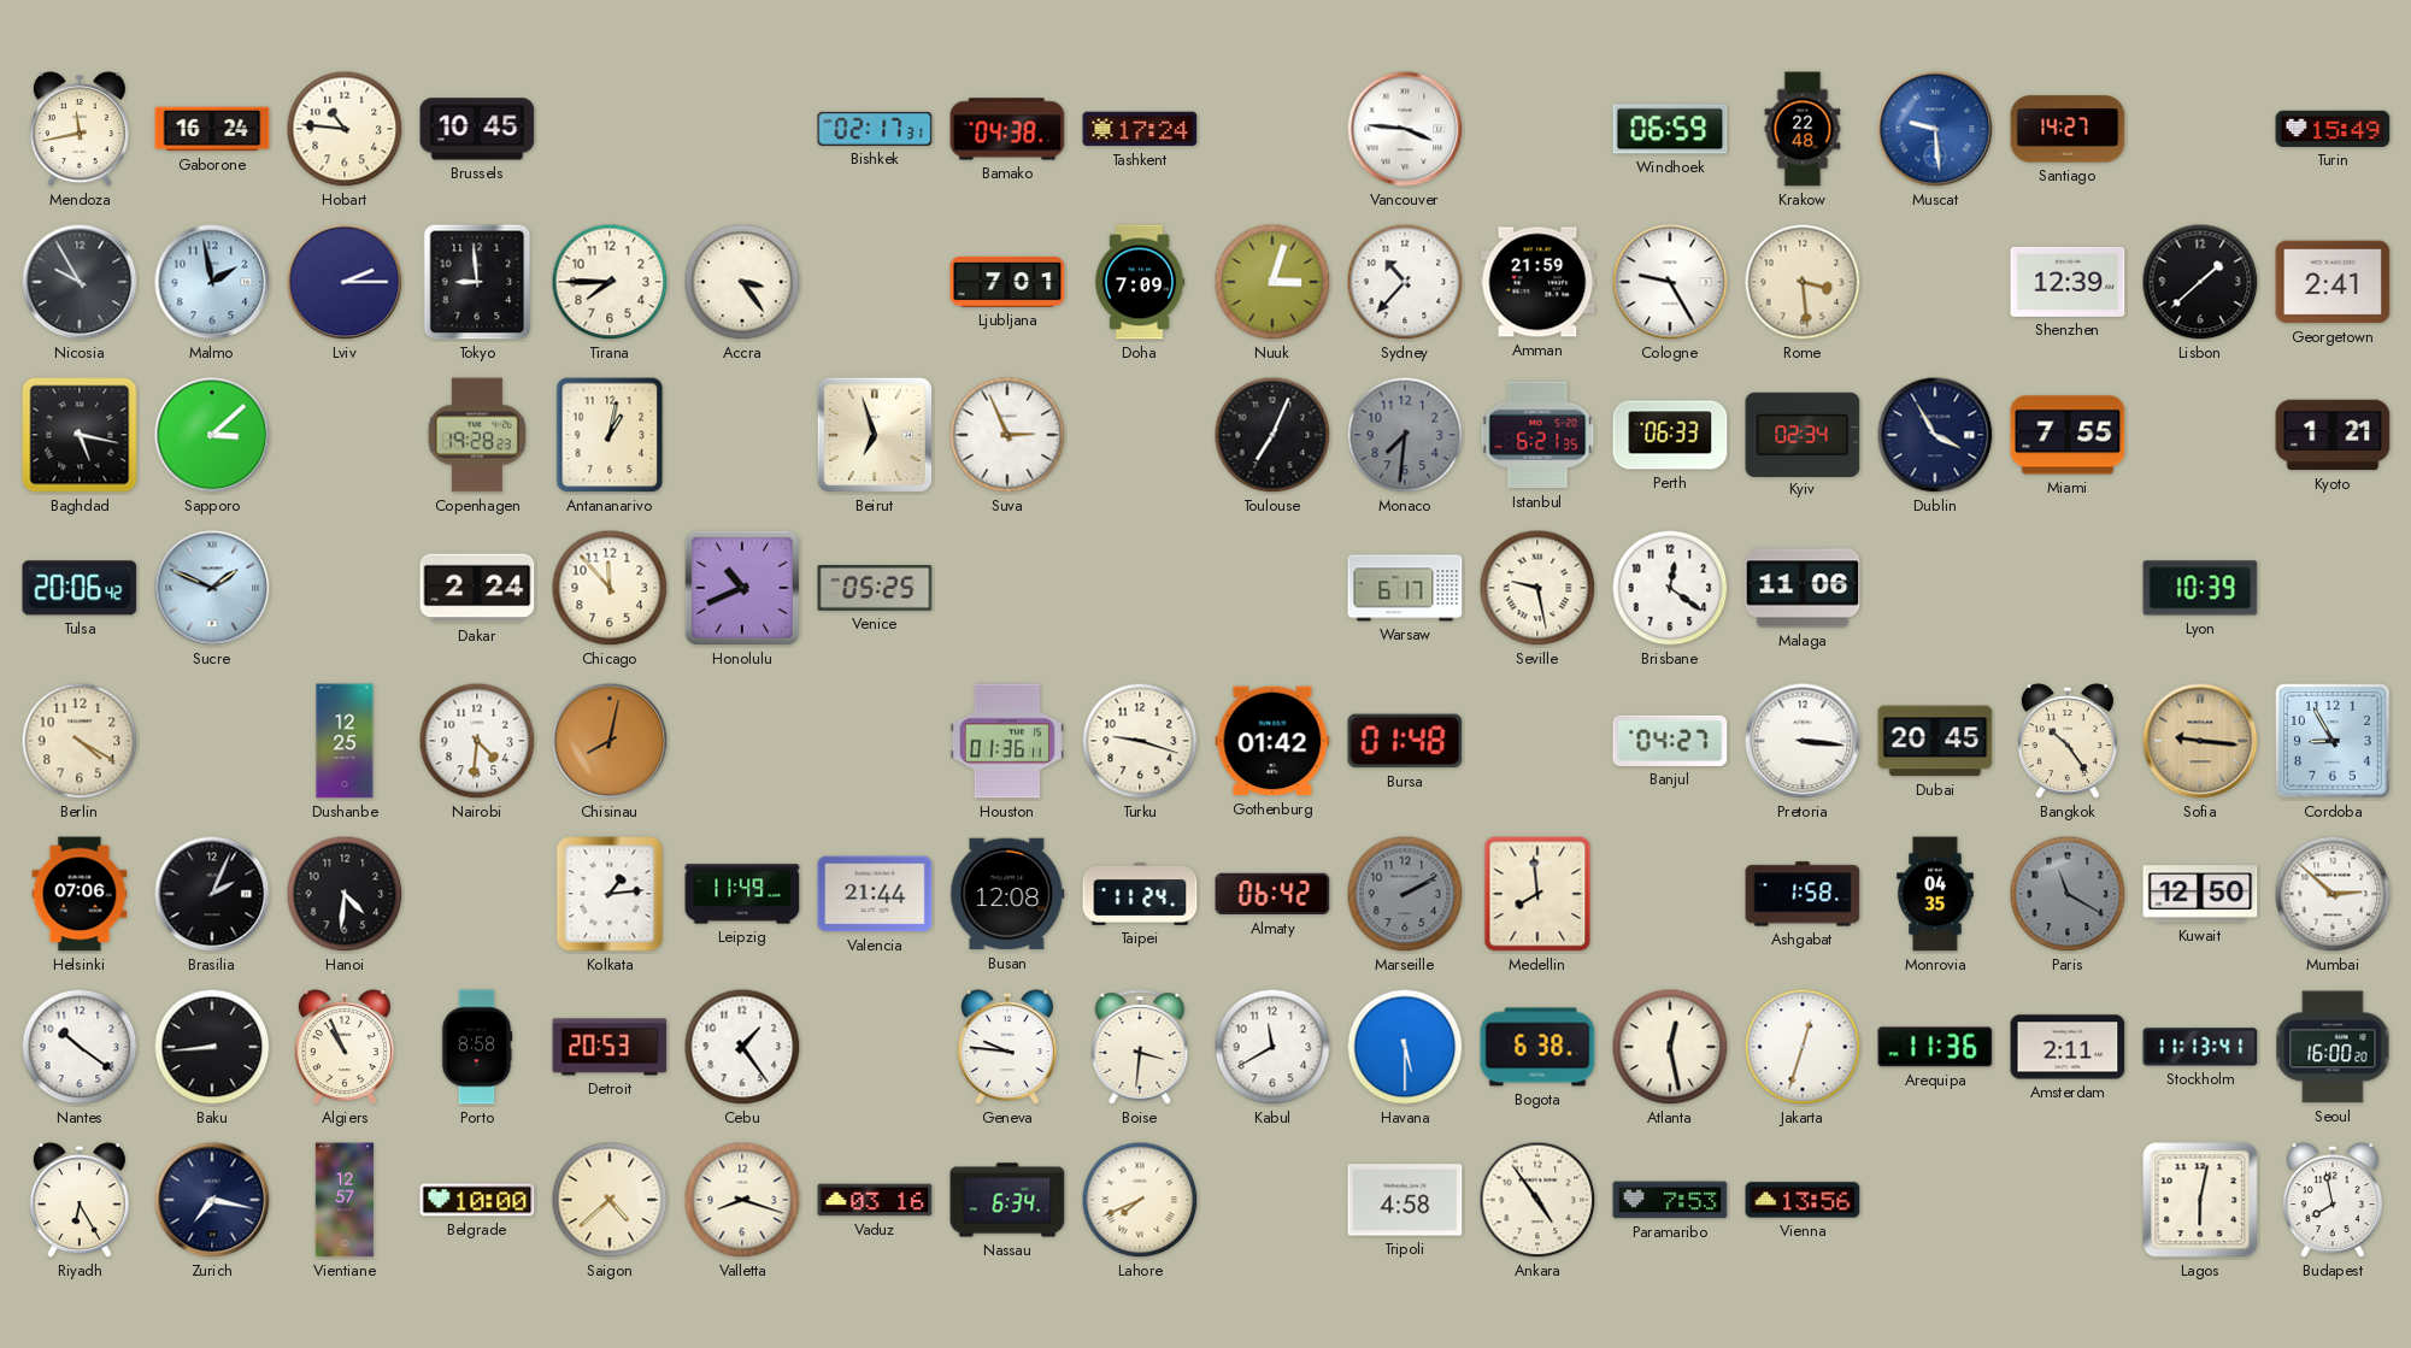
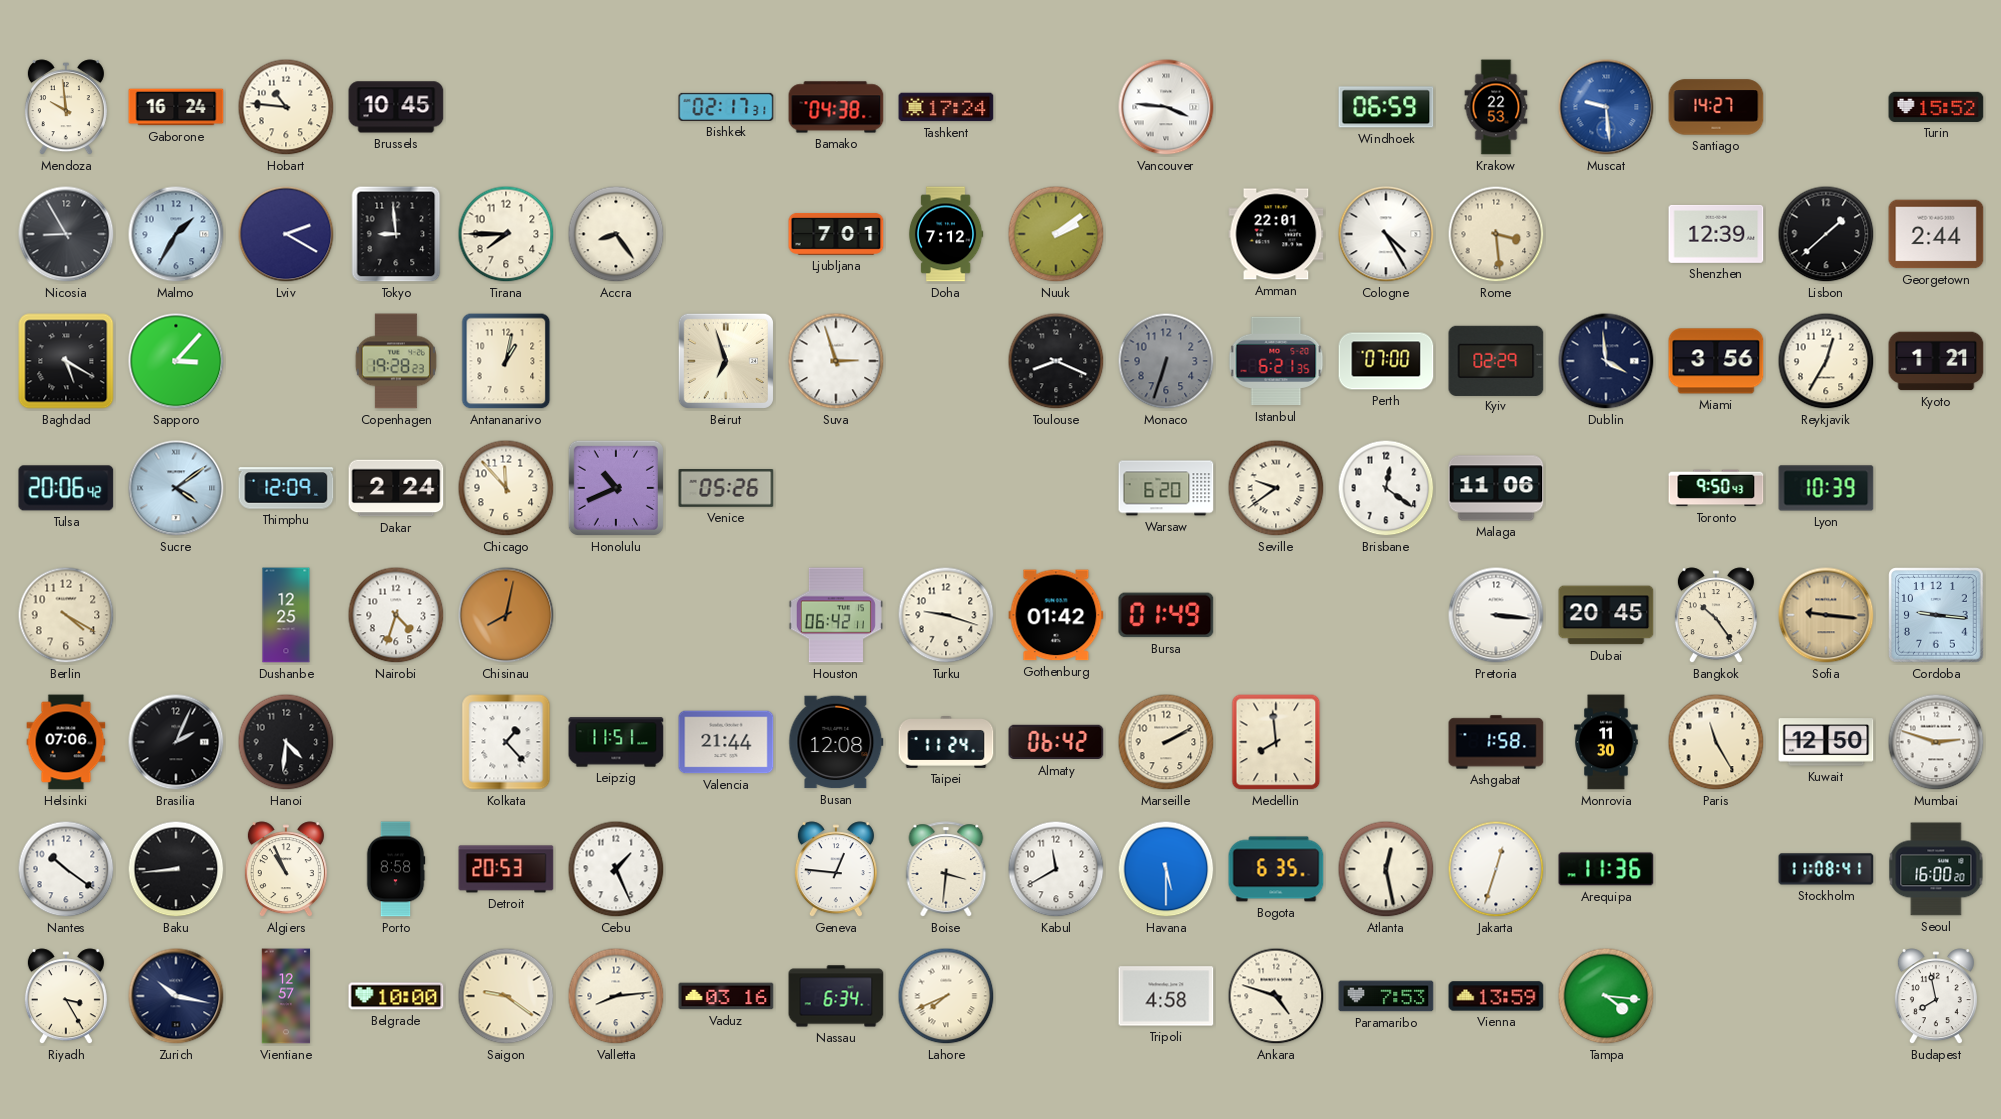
Mendoza: 11:43 -> 9:59 (66, 108)
Krakow: 22:48 -> 22:53 (1496, 107)
Turin: 15:49 -> 15:52 (1936, 107)
Nicosia: 9:55 -> 8:55 (66, 234)
Malmo: 1:58 -> 1:35 (176, 234)
Lviv: 2:15 -> 2:20 (286, 234)
Accra: 3:24 -> 8:24 (616, 234)
Doha: 7:09 -> 7:12 (946, 234)
Nuuk: 3:03 -> 2:09 (1056, 234)
Sydney: 10:37 -> none (1405, 282)
Amman: 21:59 -> 22:01 (1276, 234)
Cologne: 9:25 -> 4:25 (1386, 234)
Georgetown: 2:41 -> 2:44 (1936, 234)
Baghdad: 5:17 -> 5:20 (66, 361)
Sapporo: 3:08 -> 3:07 (176, 361)
Suva: 2:56 -> 2:57 (836, 361)
Toulouse: 7:04 -> 8:19 (1056, 361)
Monaco: 7:31 -> 6:33 (1166, 361)
Perth: 06:33 -> 07:00 (1386, 361)
Kyiv: 02:34 -> 02:29 (1496, 360)
Dublin: 3:55 -> 3:59 (1606, 361)
Miami: 7:55 -> 3:56 (1716, 361)
Reykjavik: none -> 12:35 (1826, 361)
Sucre: 1:49 -> 4:09 (176, 488)
Thimphu: none -> 12:09 (286, 488)
Venice: 05:25 -> 05:26 (726, 489)
Warsaw: 6:17 -> 6:20 (1166, 488)
Seville: 9:28 -> 9:39 (1276, 488)
Toronto: none -> 9:50 (1716, 488)
Nairobi: 4:31 -> 4:33 (396, 615)
Houston: 01:36 -> 06:42 (836, 615)
Bursa: 01:48 -> 01:49 (1166, 615)
Banjul: 04:27 -> none (1670, 741)
Cordoba: 8:55 -> 9:16 (1936, 615)
Kolkata: 1:14 -> 1:23 (506, 742)
Leipzig: 11:49 -> 11:51 (616, 742)
Marseille dial: grey -> cream (1166, 742)
Monrovia: 04:35 -> 11:30 (1606, 742)
Paris: 11:20 -> 11:25 (1716, 742)
Paris dial: grey -> cream (1716, 742)
Mumbai: 2:52 -> 2:48 (1936, 742)
Cebu: 1:24 -> 1:26 (616, 869)
Geneva: 9:46 -> 12:46 (836, 870)
Bogota: 6:38 -> 6:35 (1276, 869)
Amsterdam: 2:11 -> none (2068, 1047)
Stockholm: 11:13 -> 11:08 (1826, 869)
Riyadh: 6:25 -> 3:25 (66, 997)
Zurich: 7:17 -> 10:17 (176, 996)
Saigon: 4:38 -> 9:21 (506, 996)
Valletta: 8:18 -> 8:14 (616, 996)
Ankara: 4:54 -> 4:48 (1276, 996)
Vienna: 13:56 -> 13:59 (1496, 996)
Tampa: none -> 4:16 (1606, 996)
Lagos: 6:02 -> none (2200, 1200)
